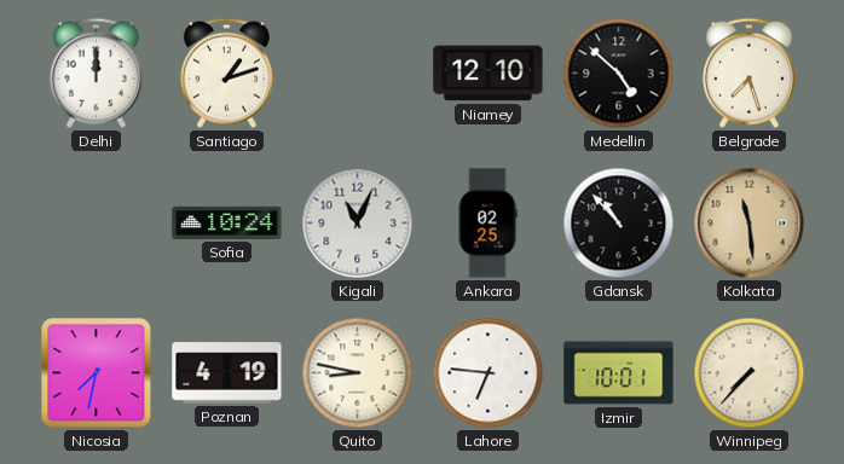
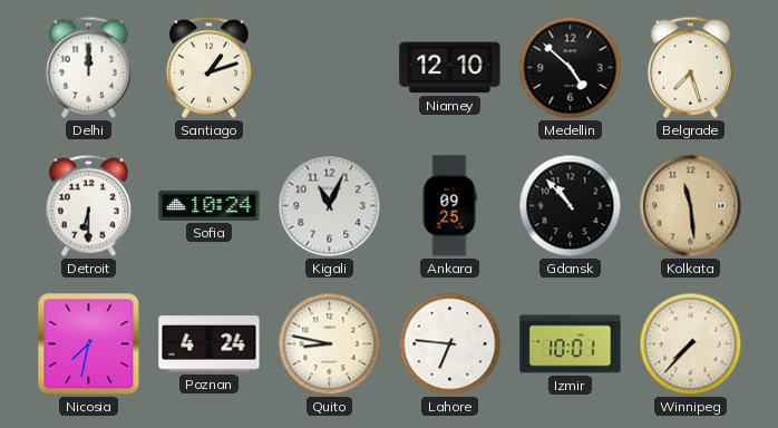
Detroit: none -> 6:30 (88, 205)
Ankara: 02:25 -> 09:25 (449, 206)
Poznan: 4:19 -> 4:24 (210, 344)
